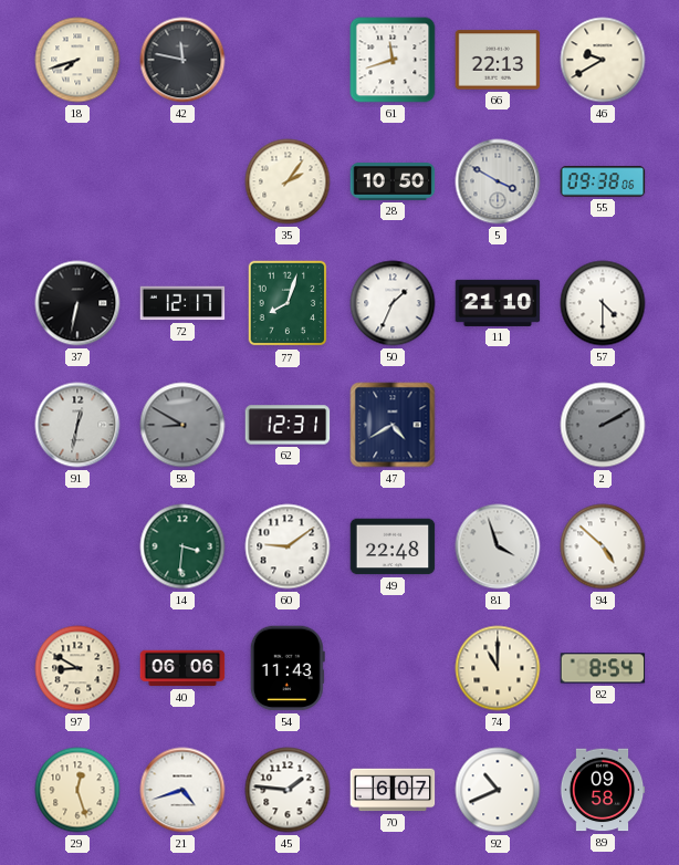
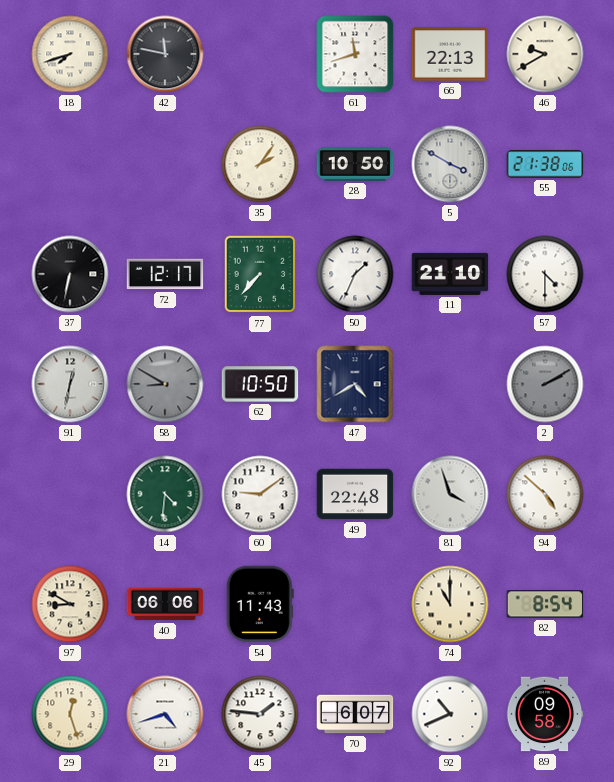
55: 09:38 -> 21:38 (545, 164)
77: 8:03 -> 7:37 (260, 274)
62: 12:31 -> 10:50 (260, 384)
14: 3:31 -> 4:31 (165, 494)
